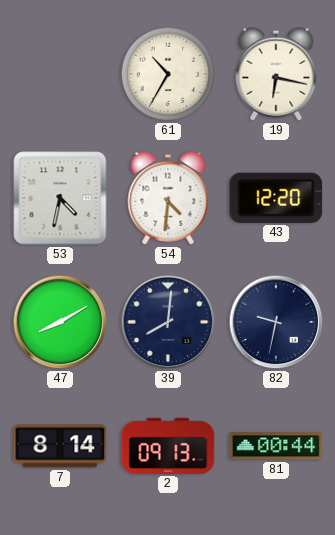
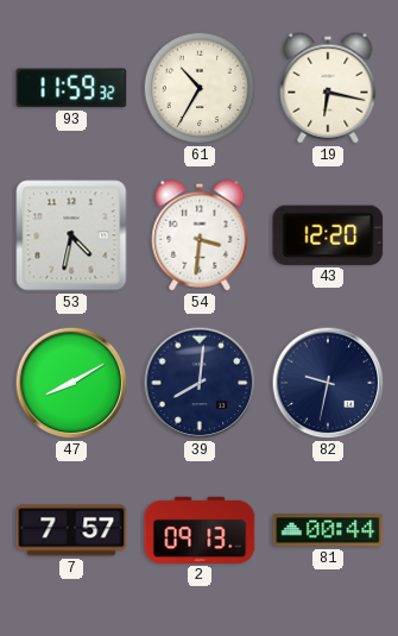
93: none -> 11:59 (71, 88)
54: 4:31 -> 3:31 (200, 235)
7: 8:14 -> 7:57 (71, 530)
